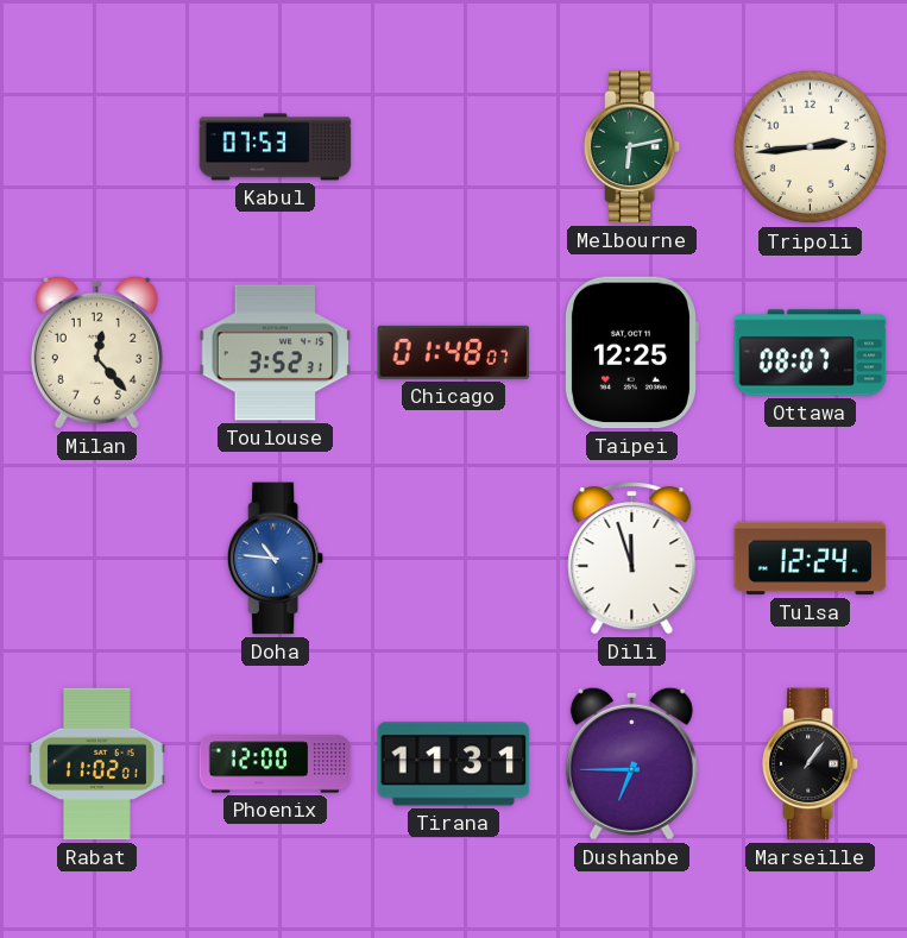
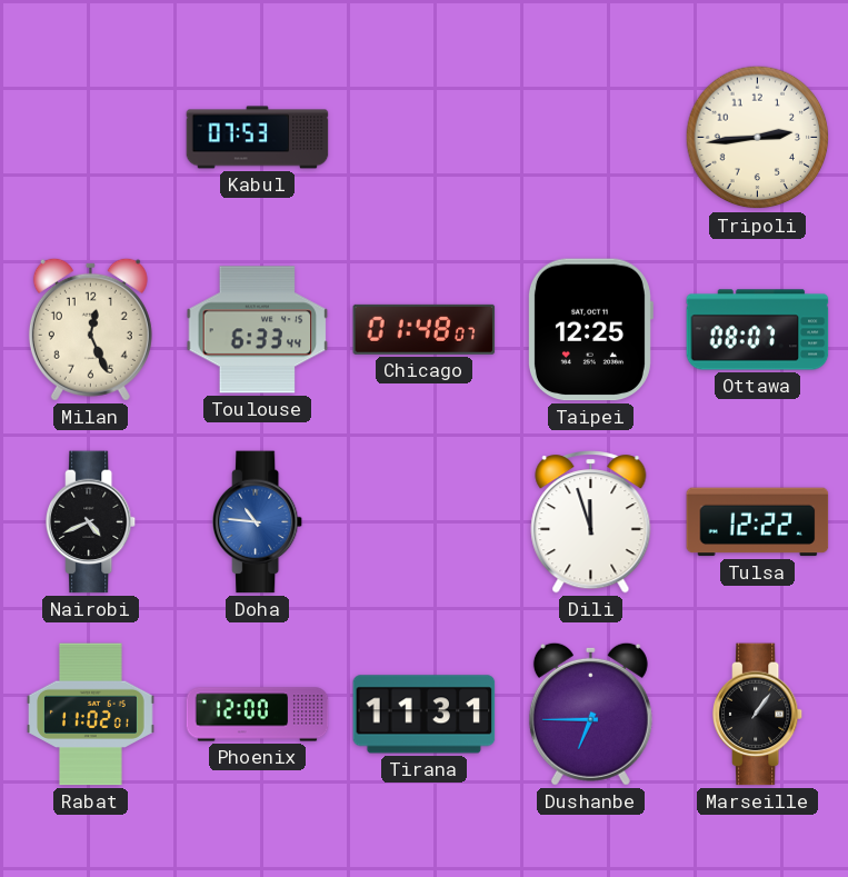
Melbourne: 6:13 -> none (632, 147)
Milan: 12:23 -> 12:26 (90, 329)
Toulouse: 3:52 -> 6:33 (258, 330)
Nairobi: none -> 4:41 (91, 522)
Tulsa: 12:24 -> 12:22 (758, 522)
